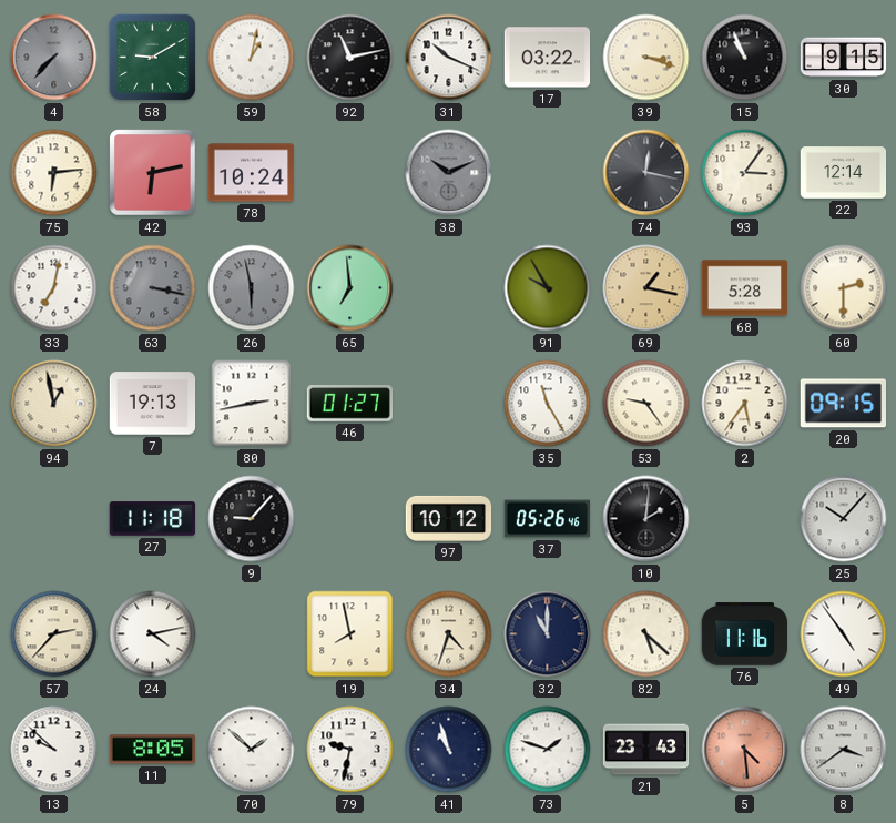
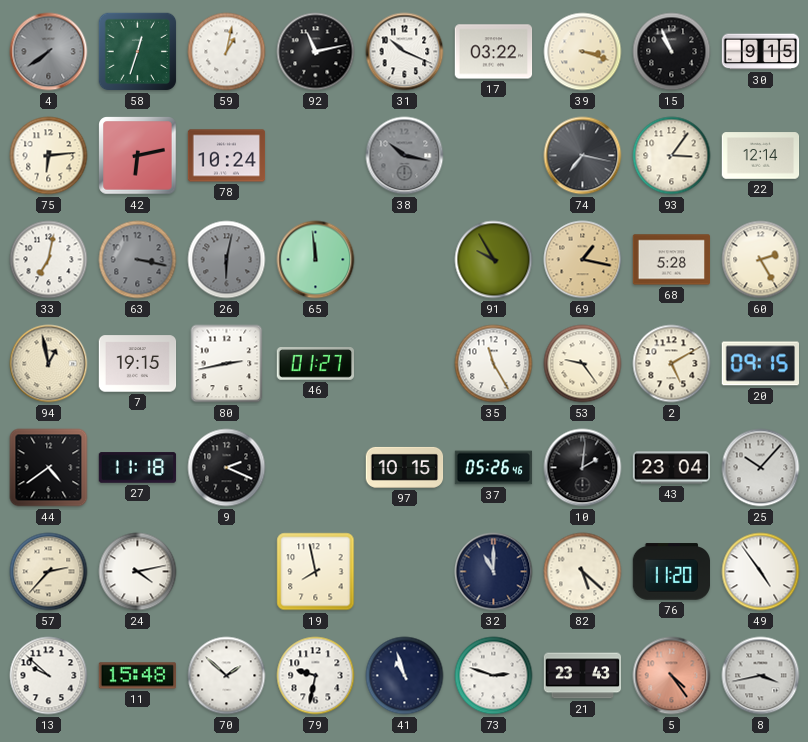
4: 7:37 -> 7:39 (49, 52)
58: 9:10 -> 12:33 (138, 52)
38: 10:11 -> 10:17 (405, 156)
74: 12:17 -> 7:17 (583, 156)
26: 5:58 -> 6:02 (227, 260)
65: 6:59 -> 11:59 (316, 260)
60: 2:30 -> 2:25 (761, 260)
7: 19:13 -> 19:15 (138, 364)
2: 5:36 -> 5:10 (672, 364)
44: none -> 4:39 (49, 468)
9: 9:07 -> 2:19 (227, 468)
97: 10:12 -> 10:15 (405, 467)
43: none -> 23:04 (672, 468)
34: 4:33 -> none (449, 634)
76: 11:16 -> 11:20 (671, 572)
11: 8:05 -> 15:48 (137, 676)
73: 1:48 -> 2:48 (494, 676)
5: 4:29 -> 4:24 (672, 676)
8: 3:39 -> 3:43 (761, 676)
